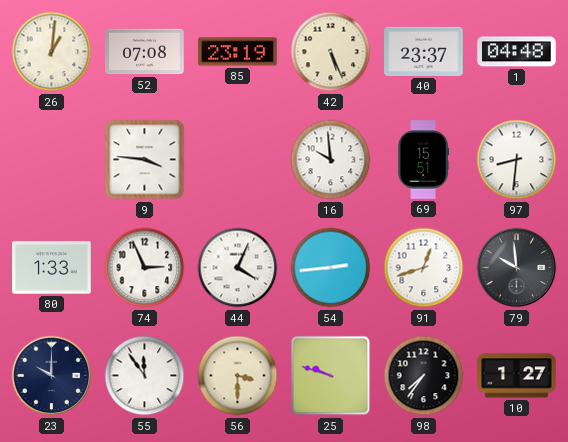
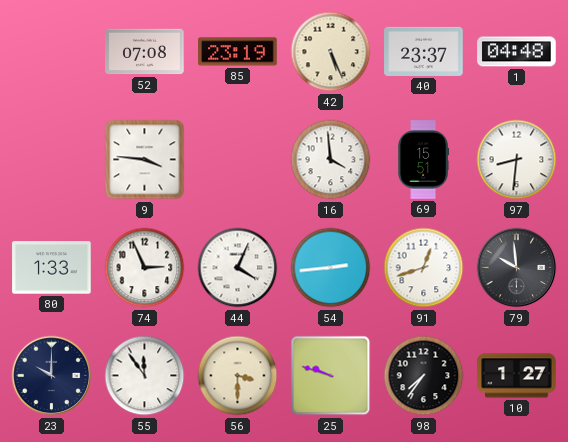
26: 1:01 -> none (52, 52)
16: 9:59 -> 3:59 (331, 160)
